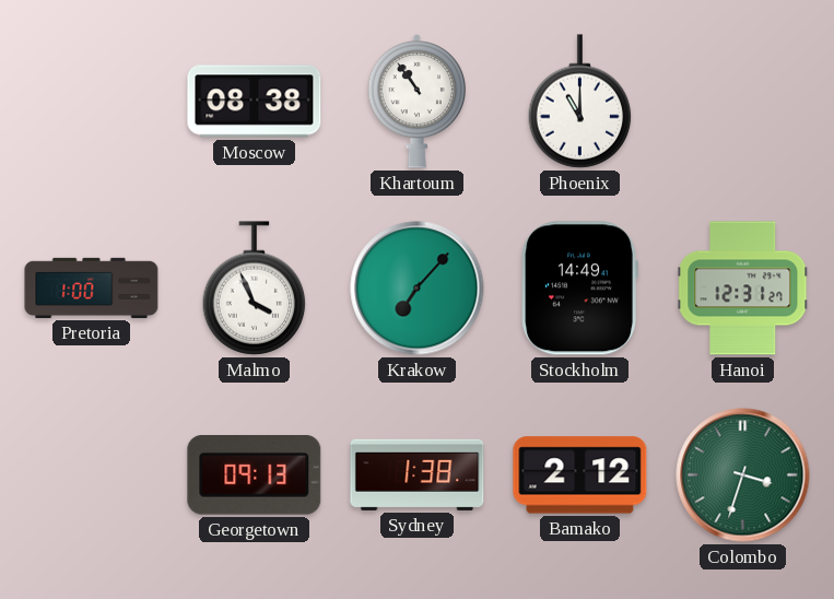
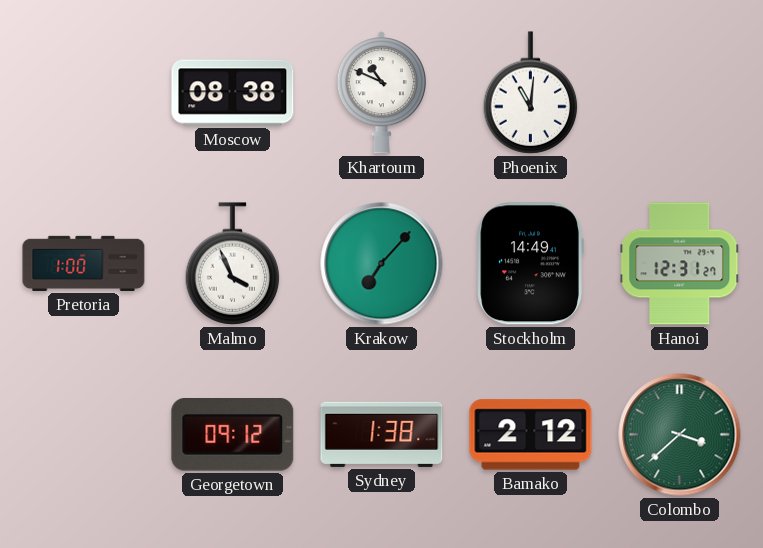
Khartoum: 10:54 -> 10:49 (381, 93)
Phoenix: 11:00 -> 11:01 (531, 93)
Georgetown: 09:13 -> 09:12 (233, 435)
Colombo: 3:33 -> 3:38 (680, 435)
